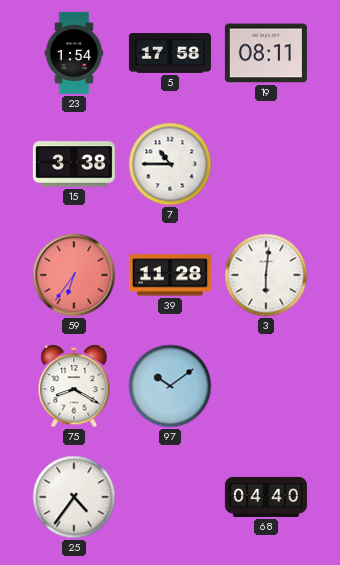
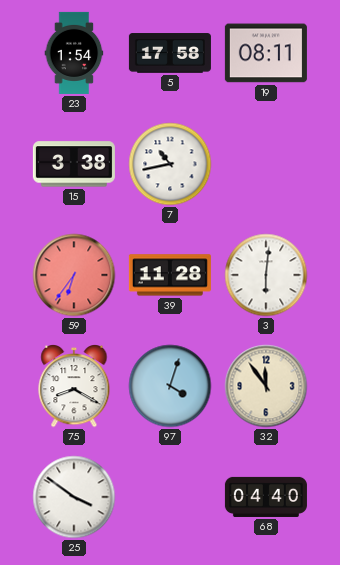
7: 10:45 -> 10:43 (170, 164)
97: 10:09 -> 4:03 (170, 386)
32: none -> 11:54 (266, 386)
25: 4:36 -> 3:51 (74, 497)
